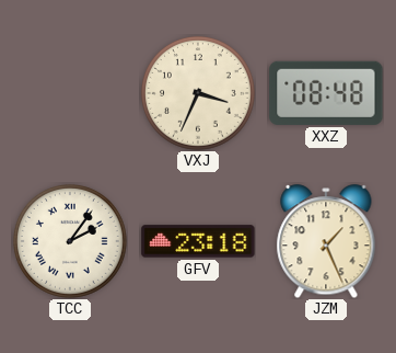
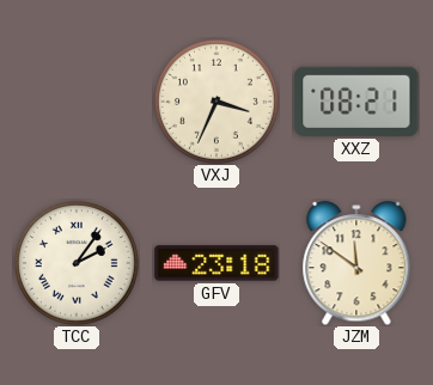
XXZ: 08:48 -> 08:21 (356, 102)
JZM: 1:26 -> 11:51 (356, 263)
